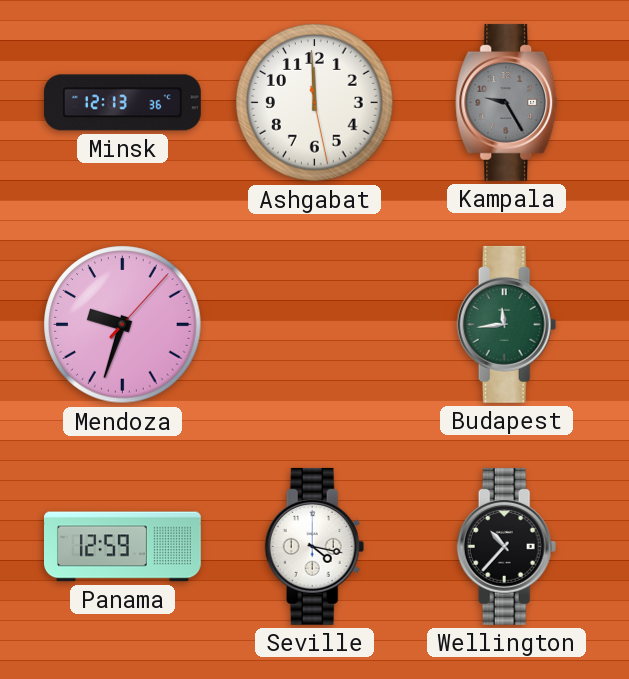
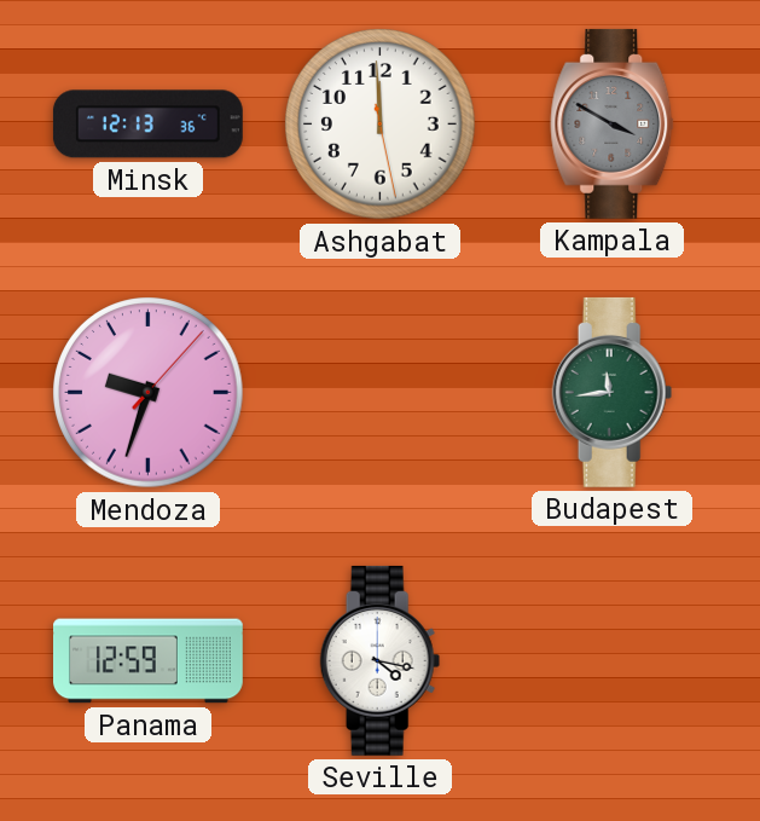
Kampala: 9:25 -> 3:50 (613, 123)
Wellington: 10:37 -> none (507, 546)
